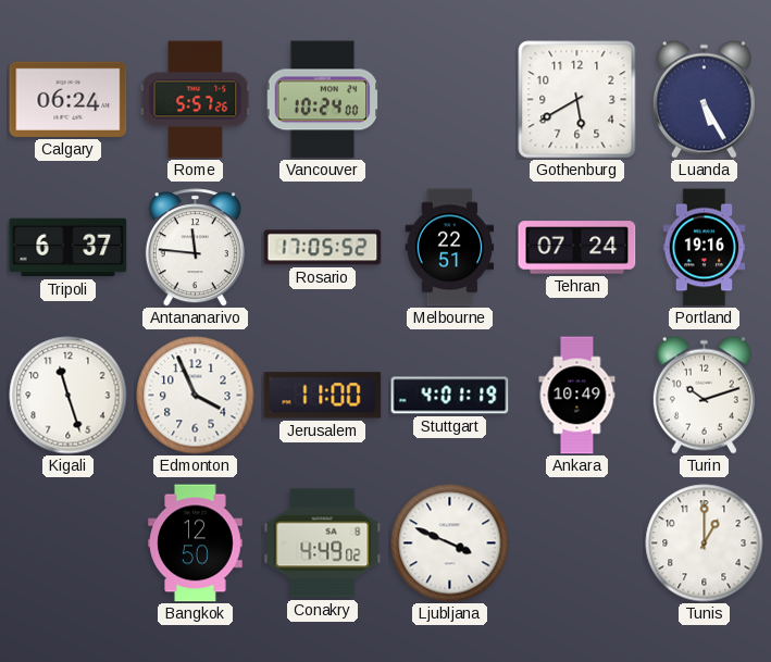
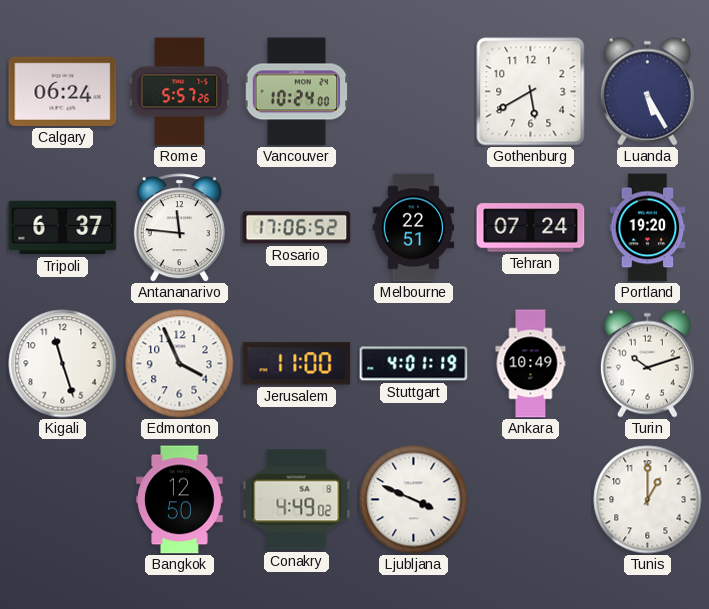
Rosario: 17:05 -> 17:06 (297, 228)
Portland: 19:16 -> 19:20 (648, 228)
